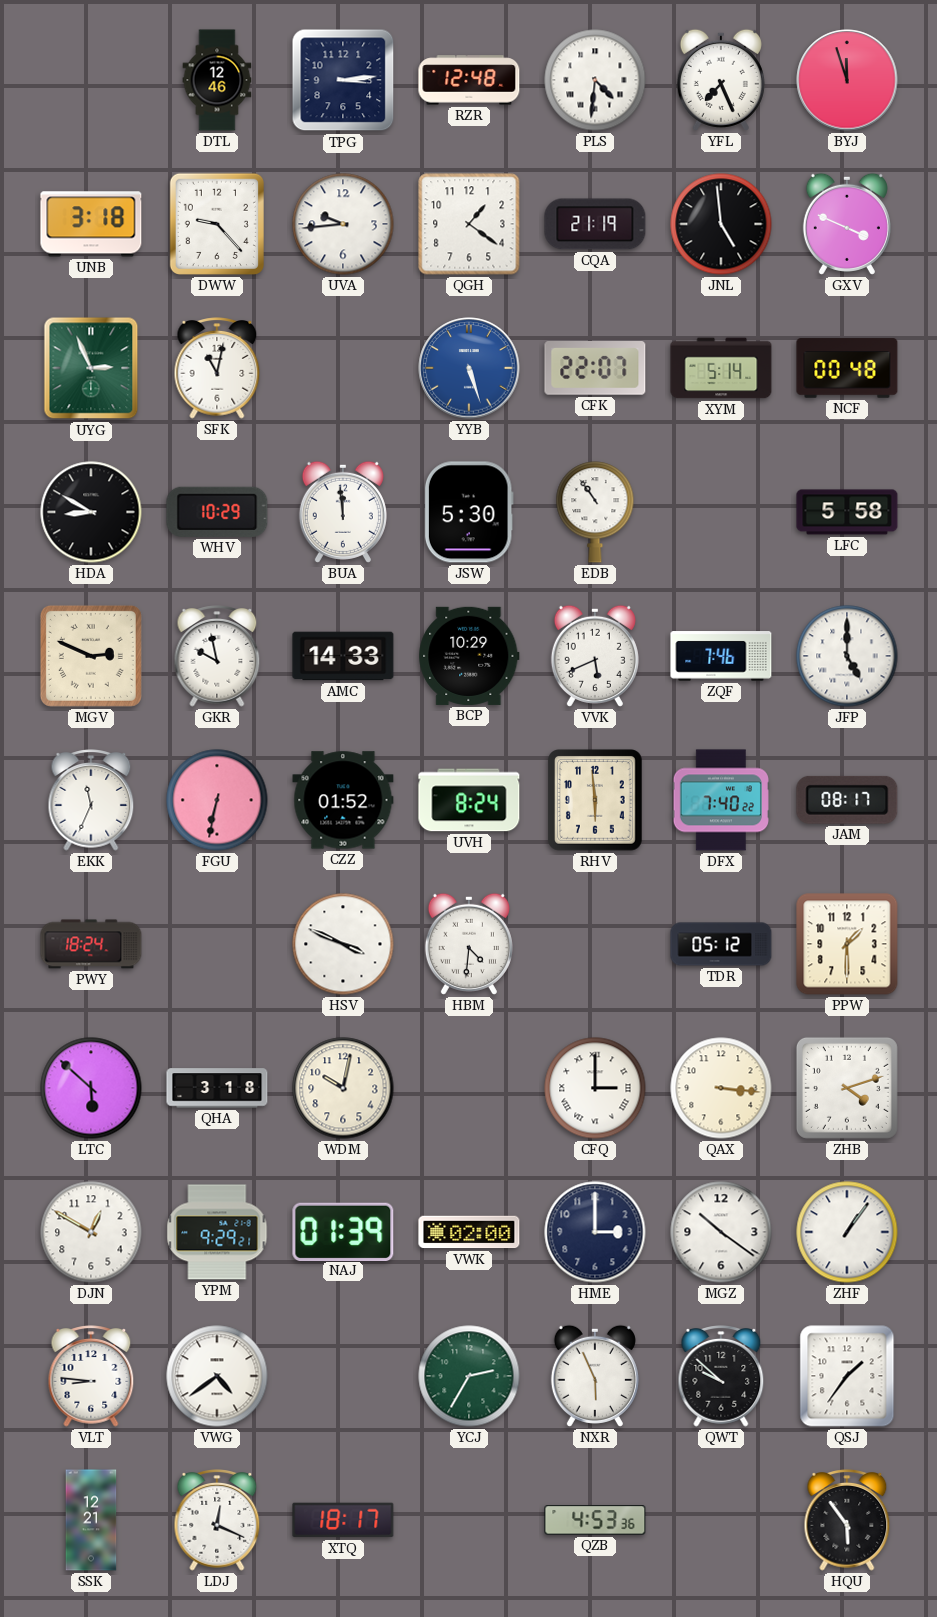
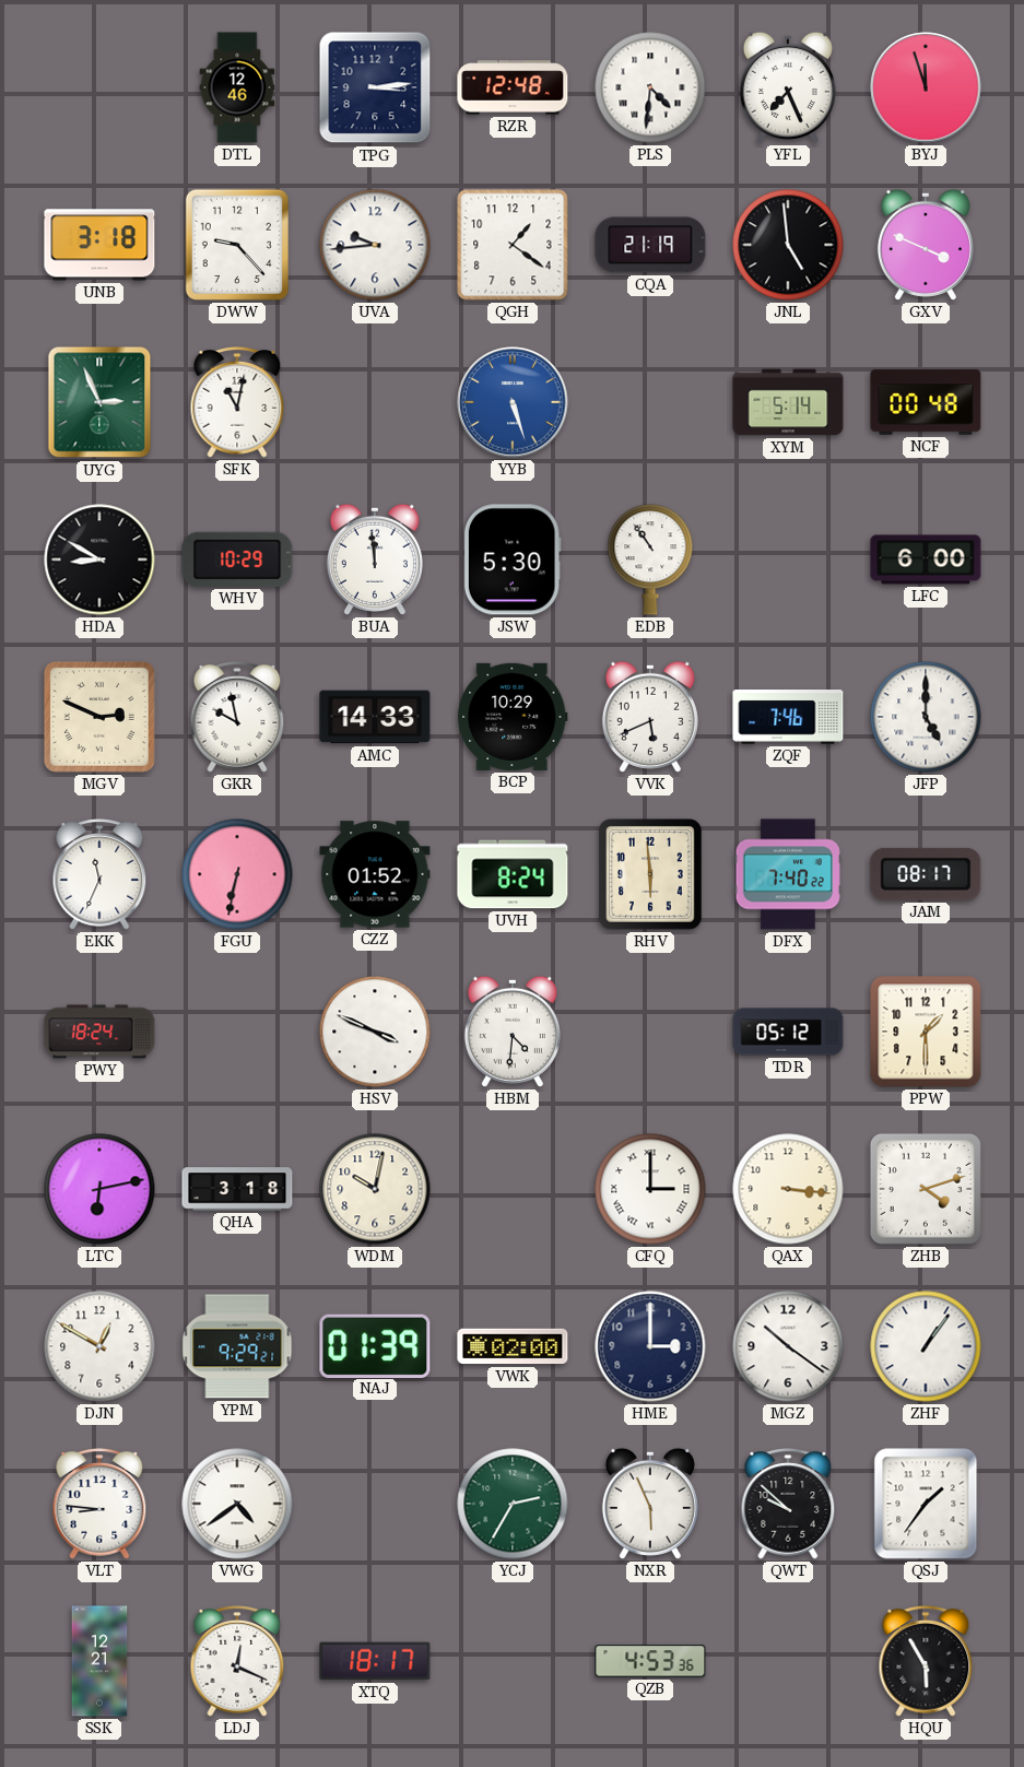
CFK: 22:07 -> none (595, 368)
LFC: 5:58 -> 6:00 (926, 559)
LTC: 5:52 -> 6:13 (99, 1189)
HQU: 5:54 -> 5:55 (926, 1661)
